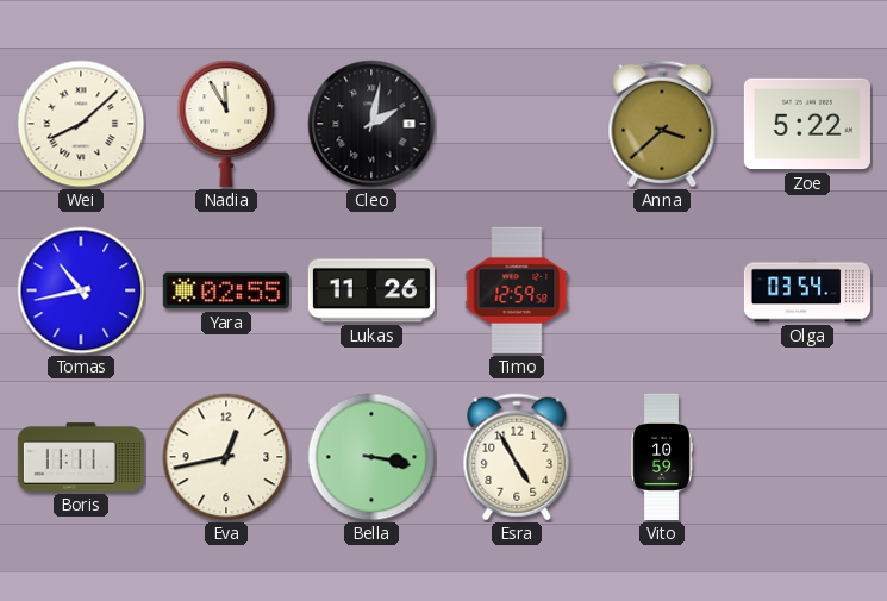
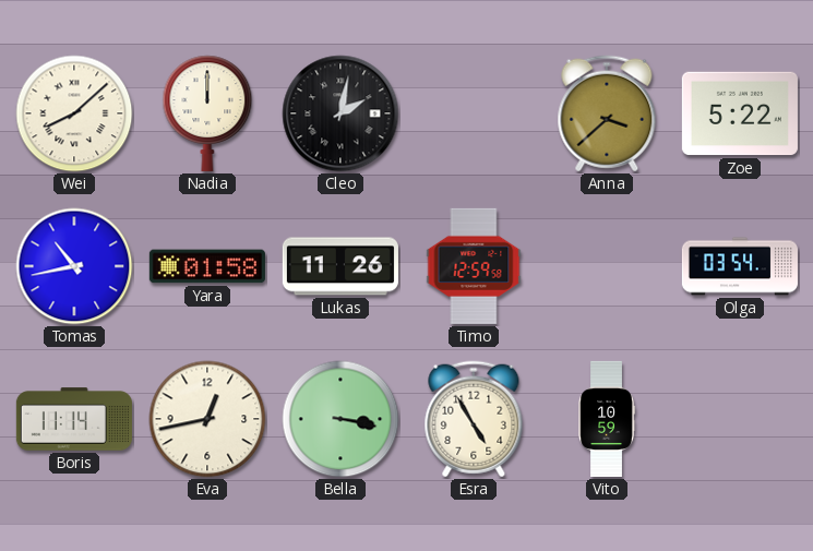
Nadia: 11:55 -> 12:00 (207, 113)
Yara: 02:55 -> 01:58 (207, 266)
Boris: 11:11 -> 11:14 (74, 419)
